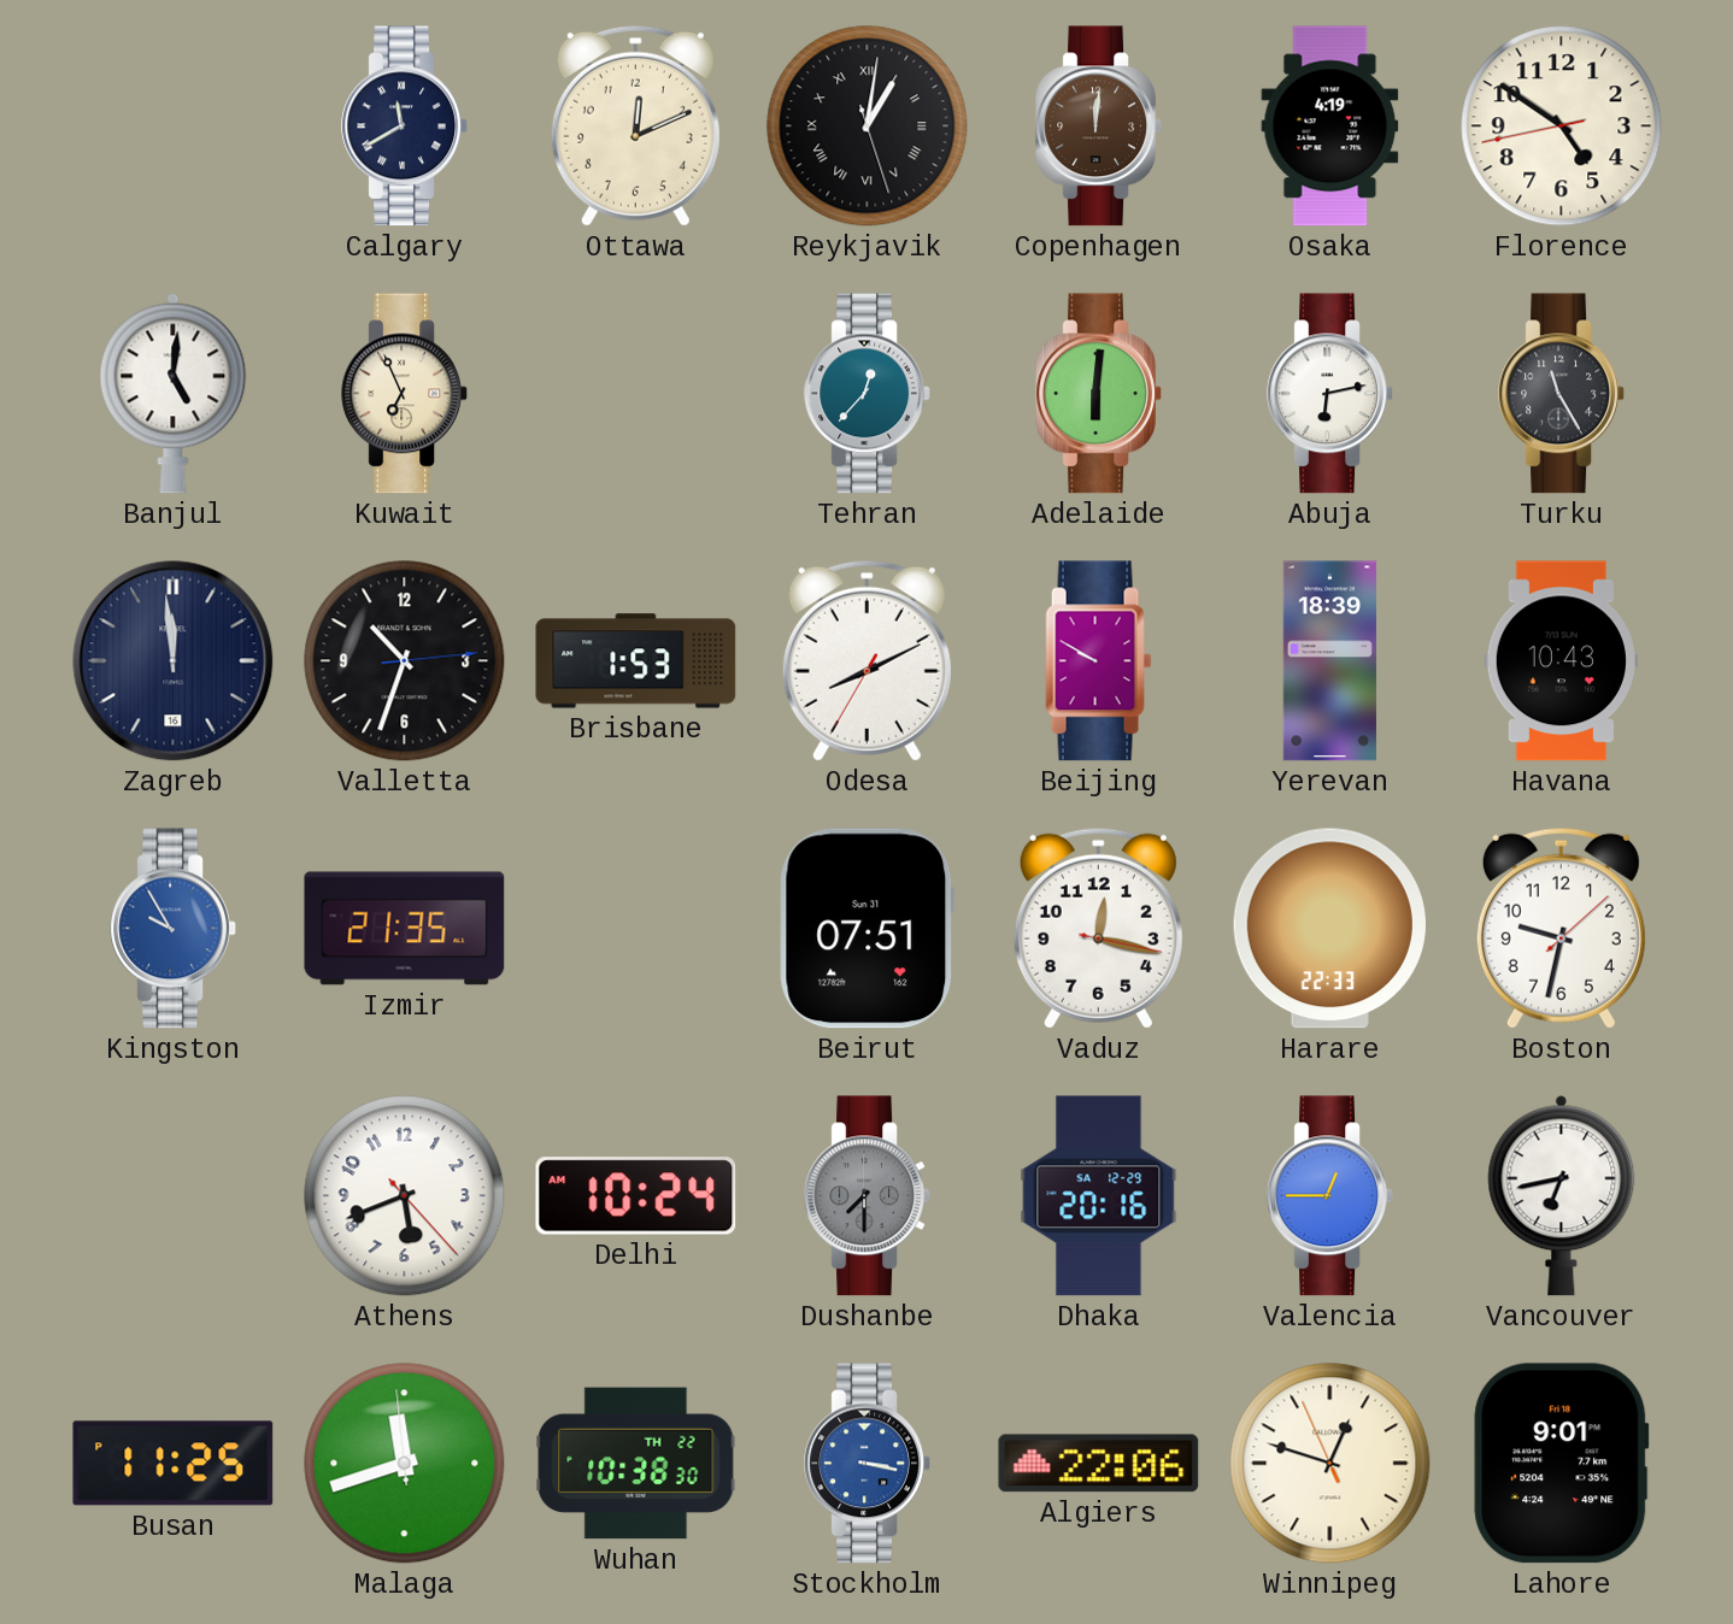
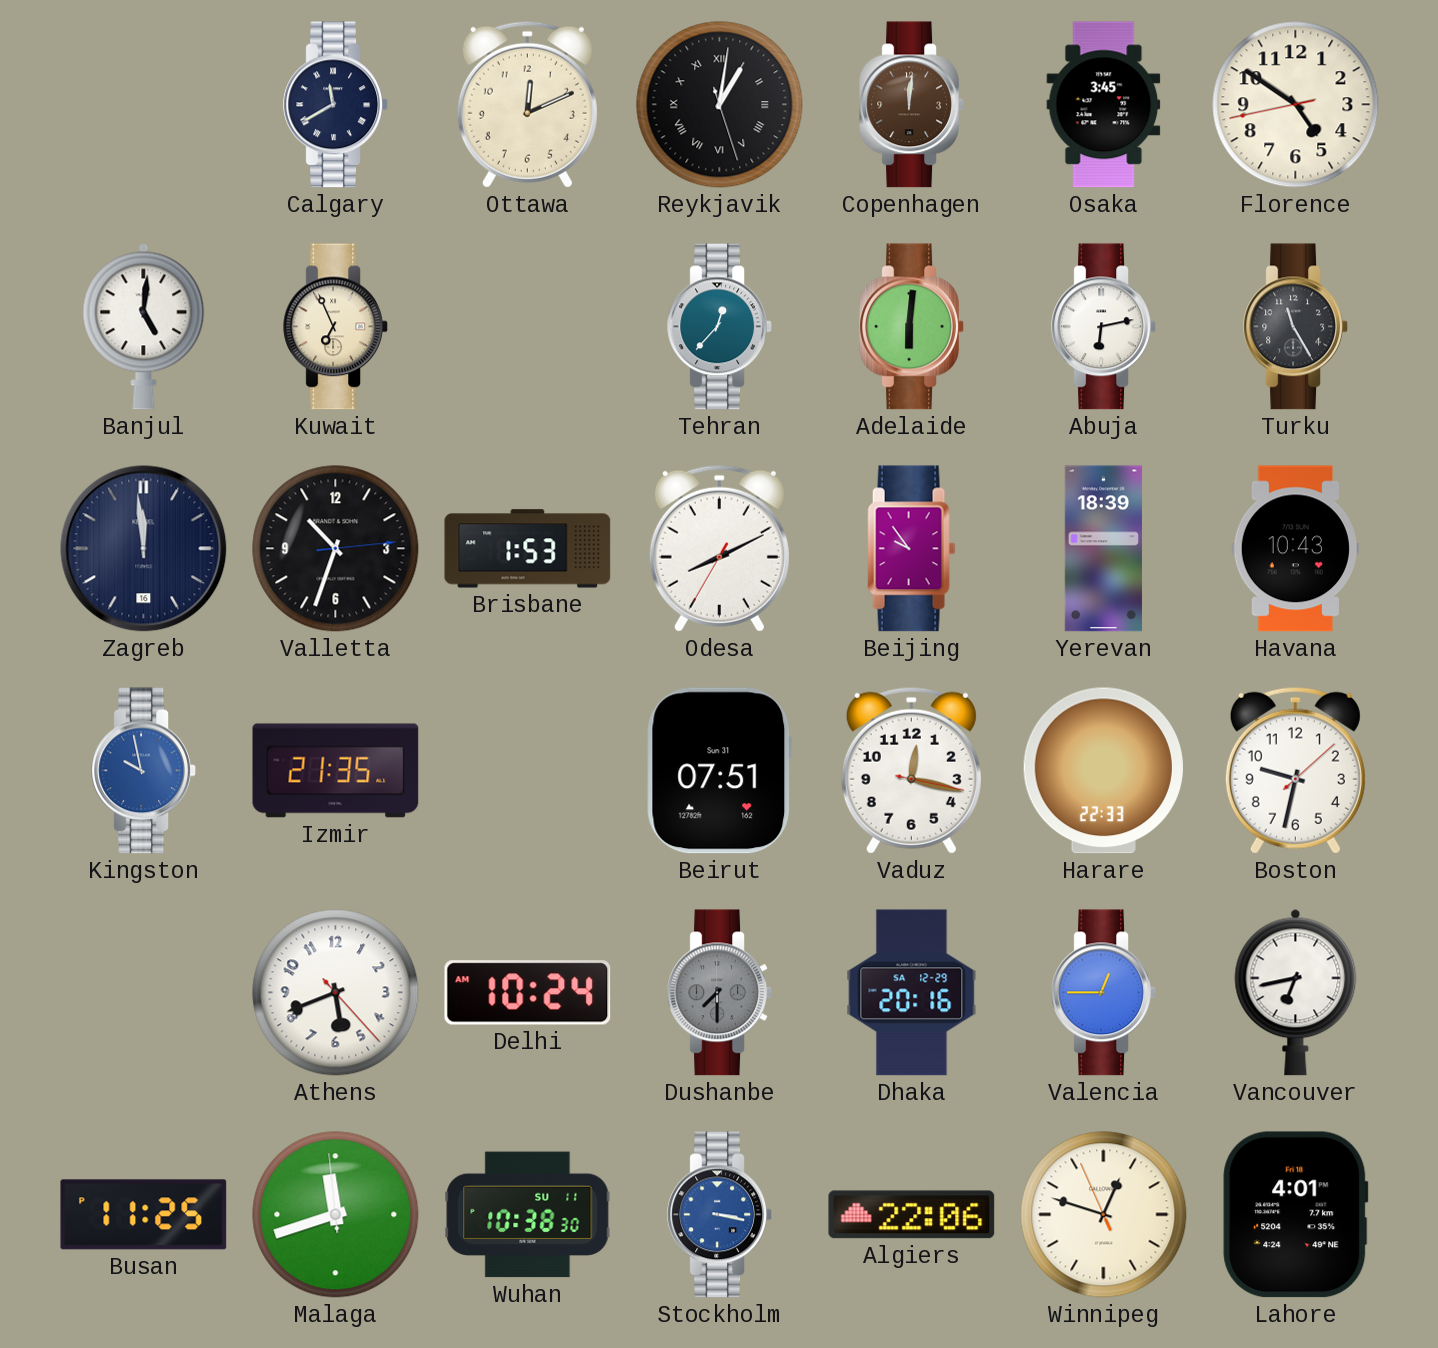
Osaka: 4:19 -> 3:45 (1104, 105)
Beijing: 9:50 -> 9:54 (912, 549)
Kingston: 9:55 -> 9:58 (144, 771)
Wuhan date: TH 22 -> SU 11 (528, 1215)
Lahore: 9:01 -> 4:01 (1296, 1215)
